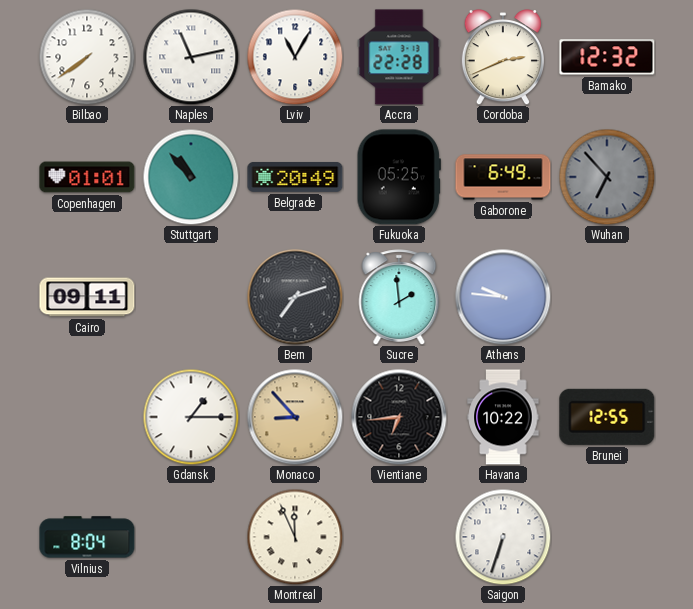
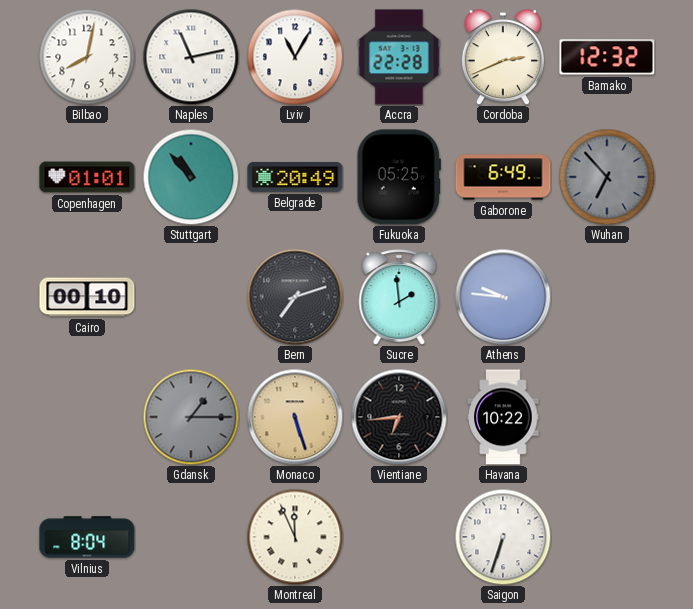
Bilbao: 7:39 -> 8:02 (87, 57)
Cairo: 09:11 -> 00:10 (87, 297)
Gdansk dial: white -> grey (191, 417)
Monaco: 8:53 -> 5:27 (295, 417)
Brunei: 12:55 -> none (607, 417)
